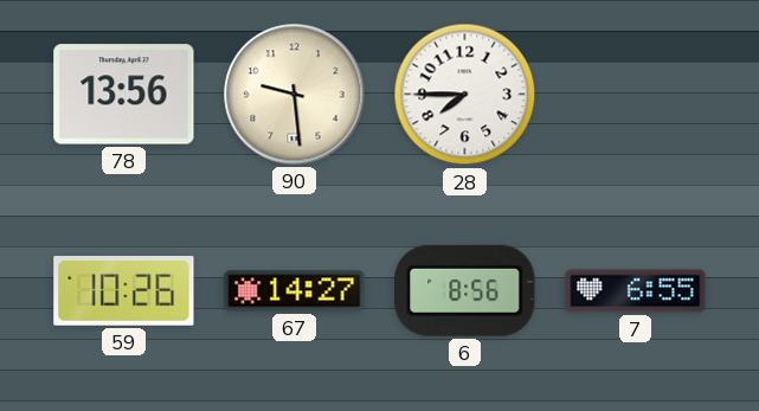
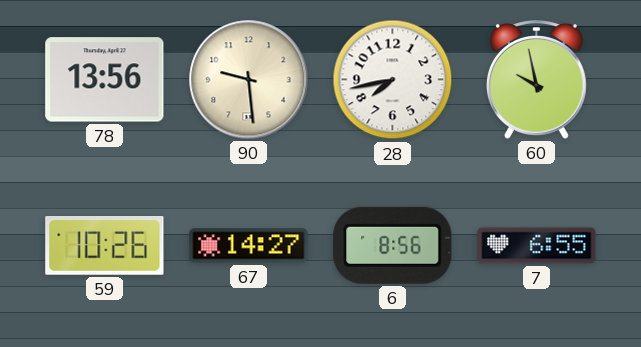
28: 7:45 -> 7:43 (393, 80)
60: none -> 9:58 (536, 80)
